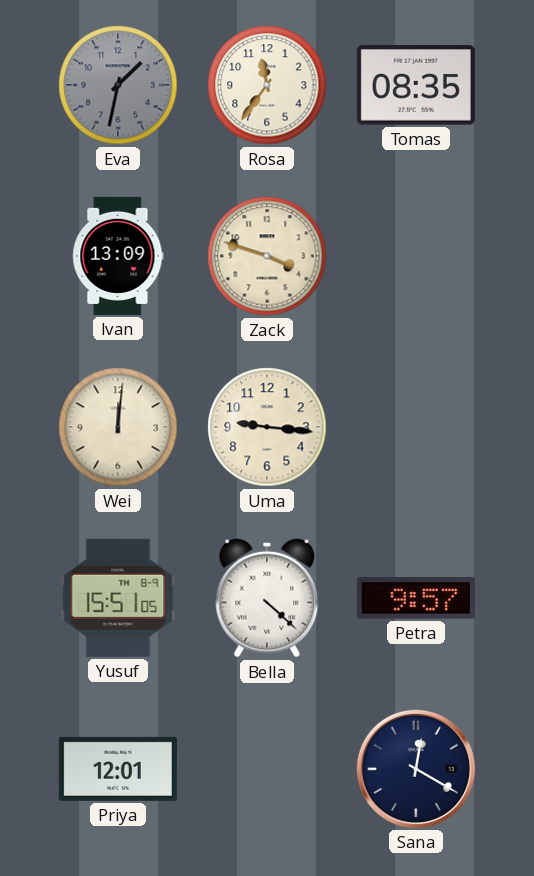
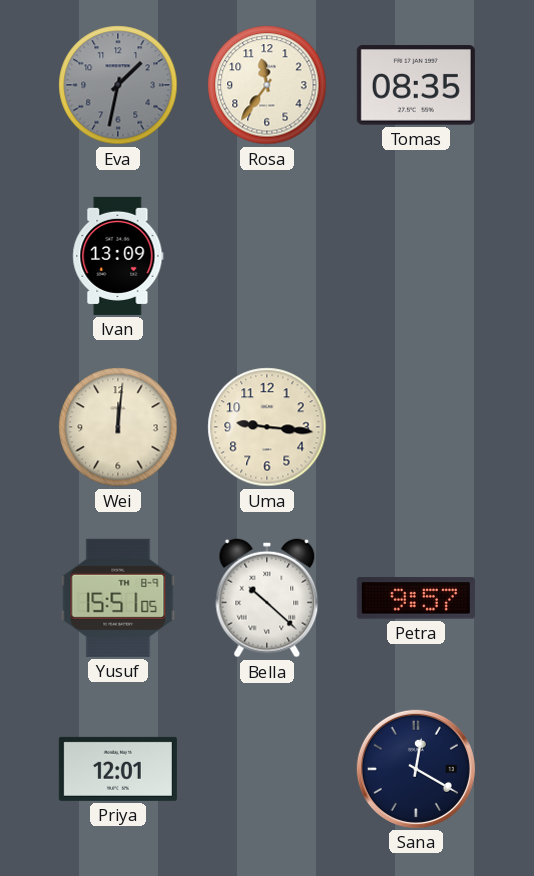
Zack: 3:48 -> none (267, 256)
Bella: 4:22 -> 10:22 (267, 598)
